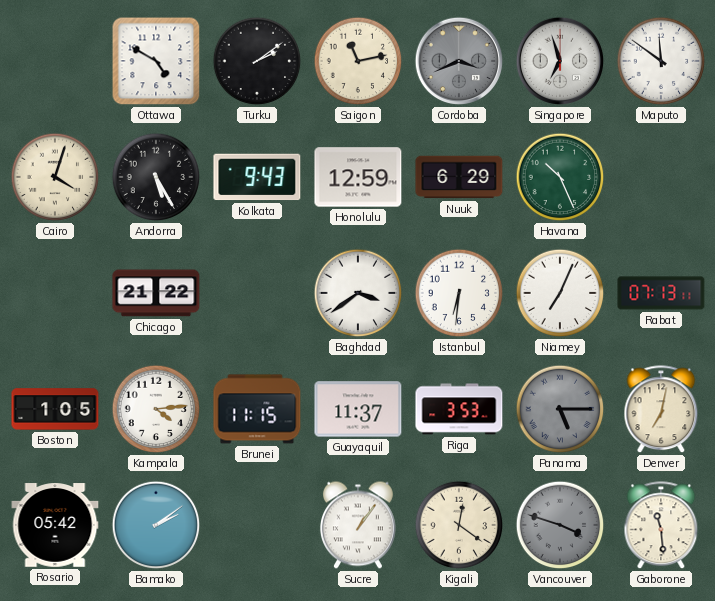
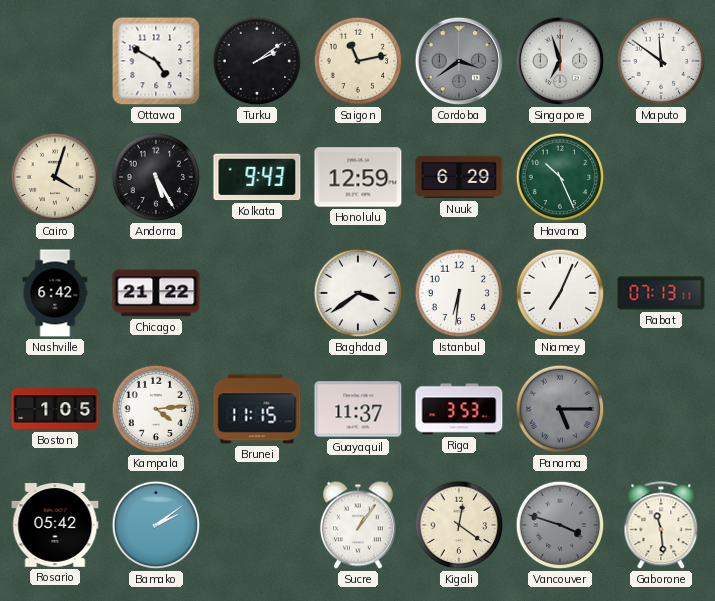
Cordoba: 3:41 -> 3:39 (459, 61)
Nashville: none -> 6:42 (55, 293)
Denver: 7:02 -> none (661, 410)
